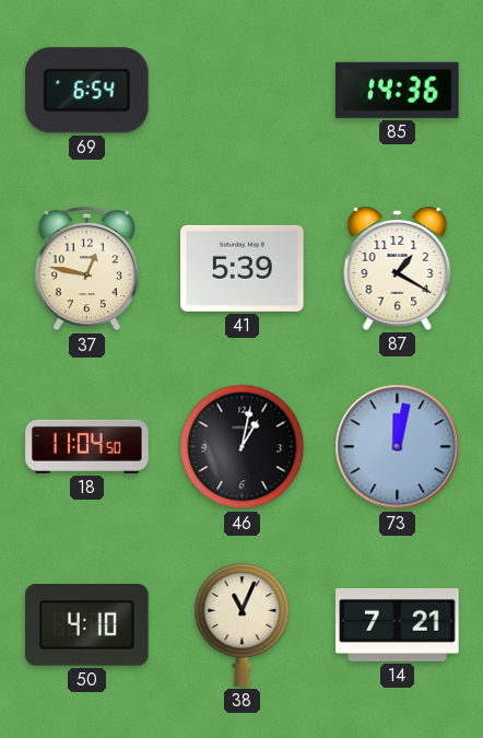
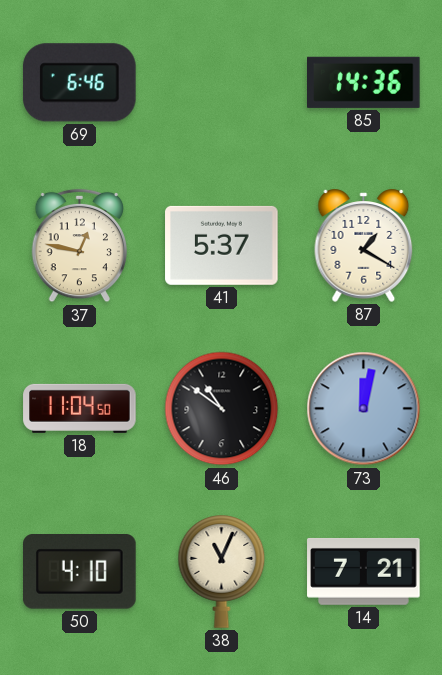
69: 6:54 -> 6:46 (79, 83)
41: 5:39 -> 5:37 (222, 245)
46: 1:02 -> 10:51 (222, 409)
